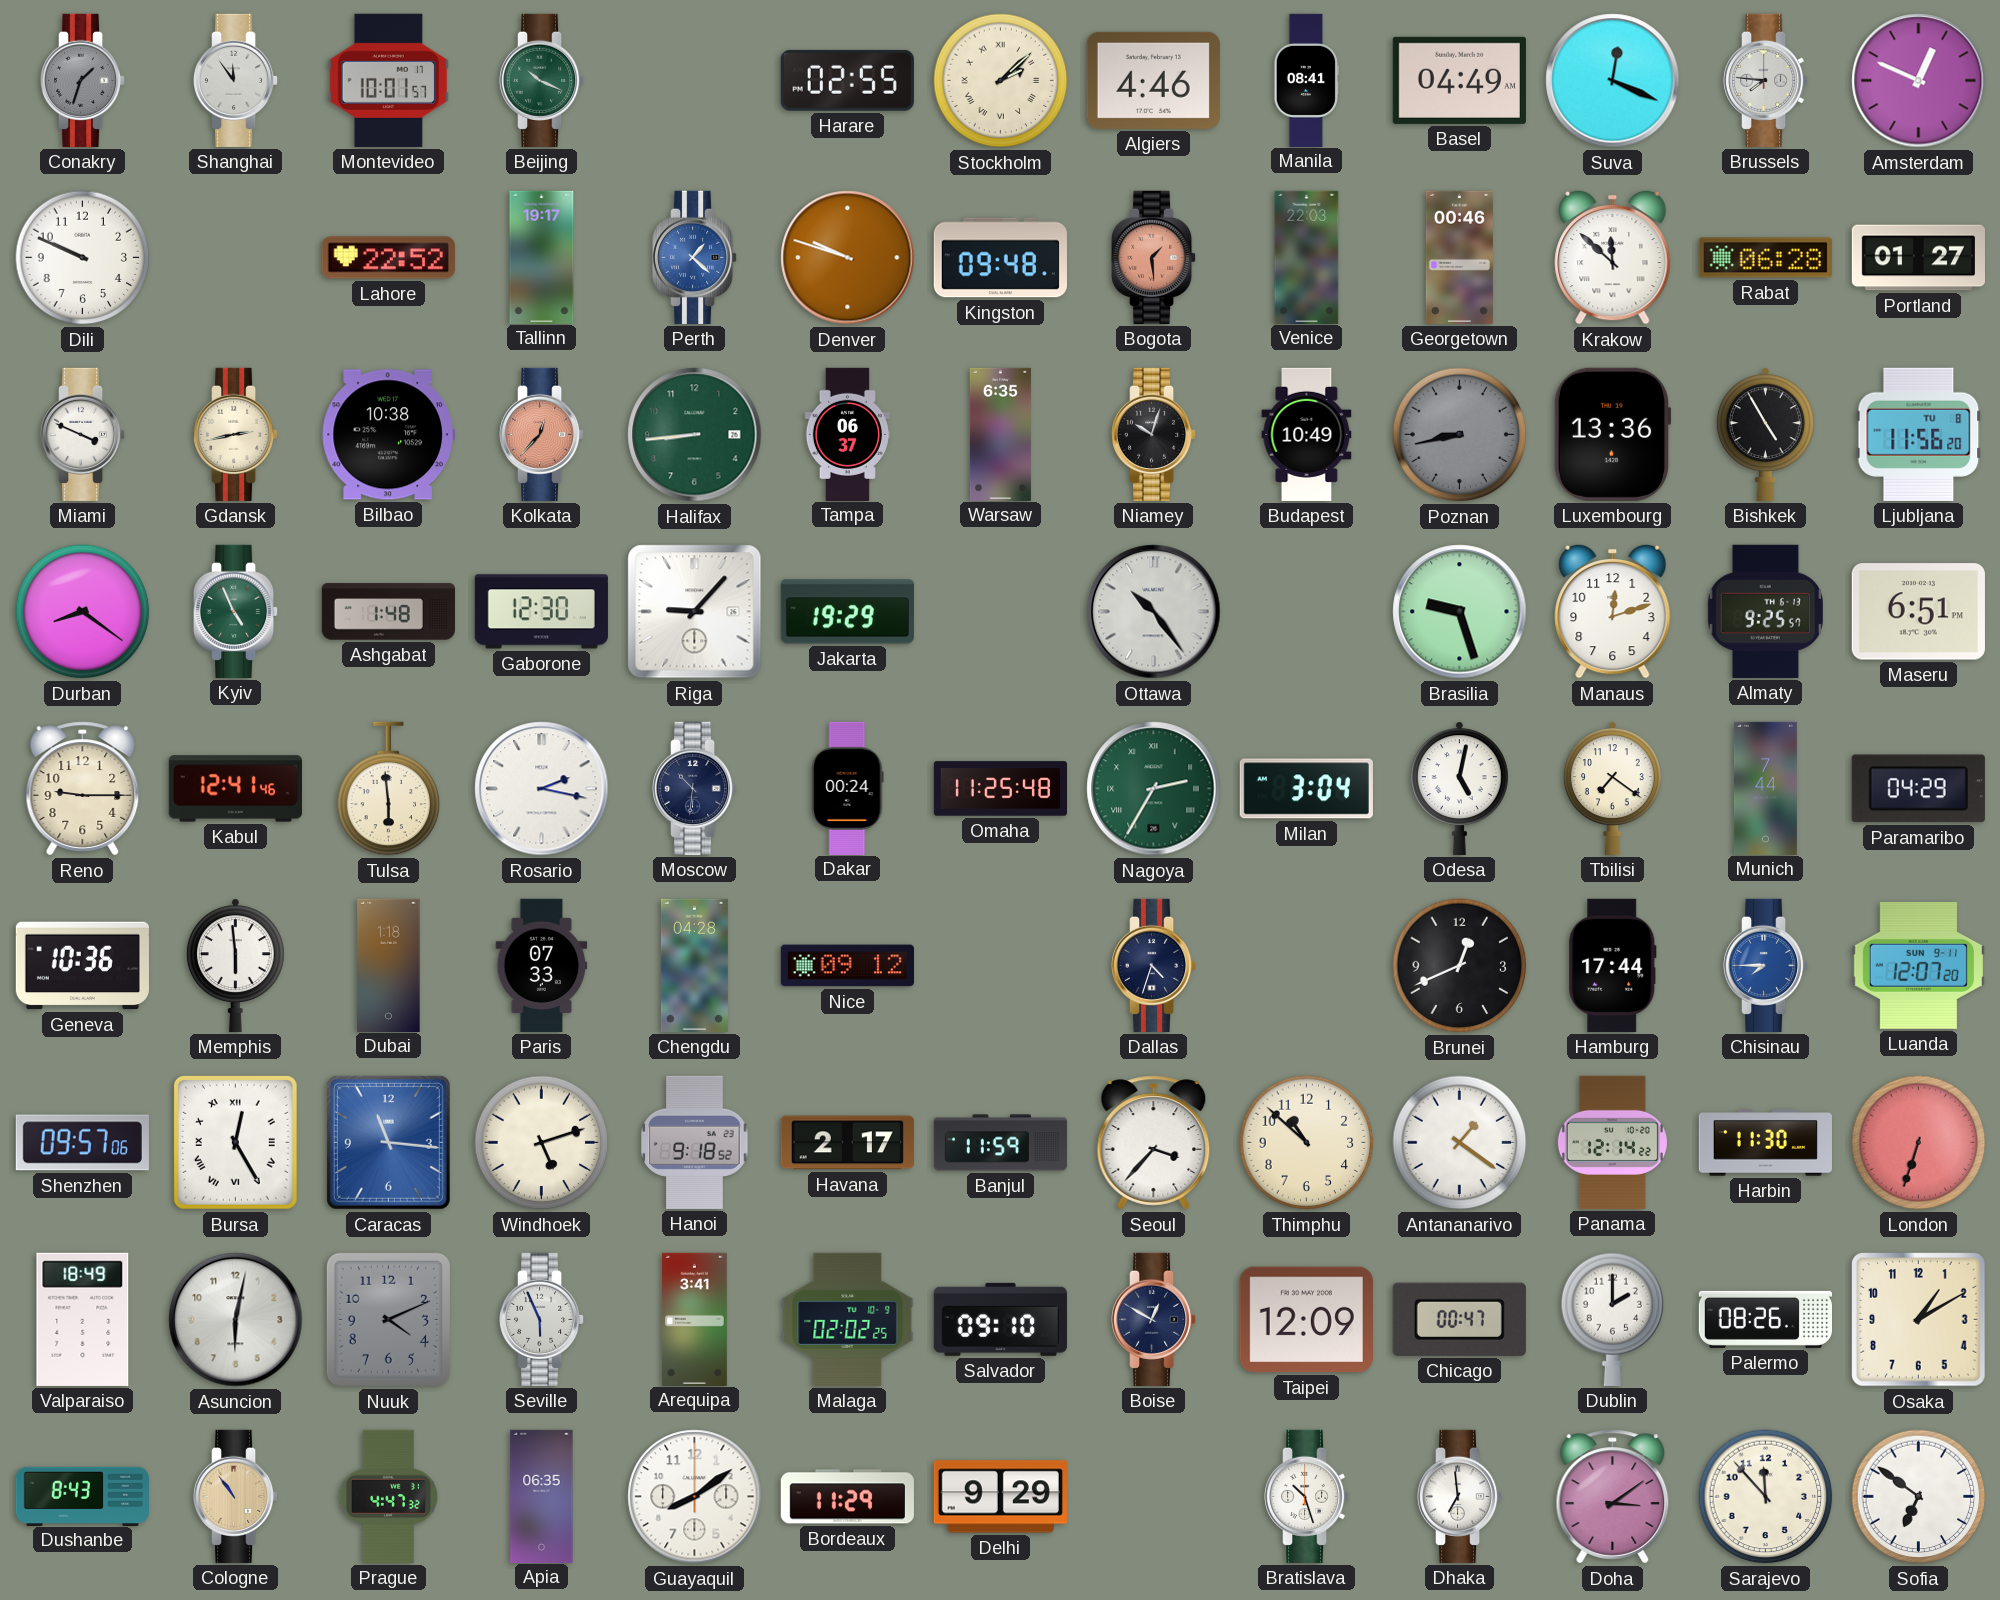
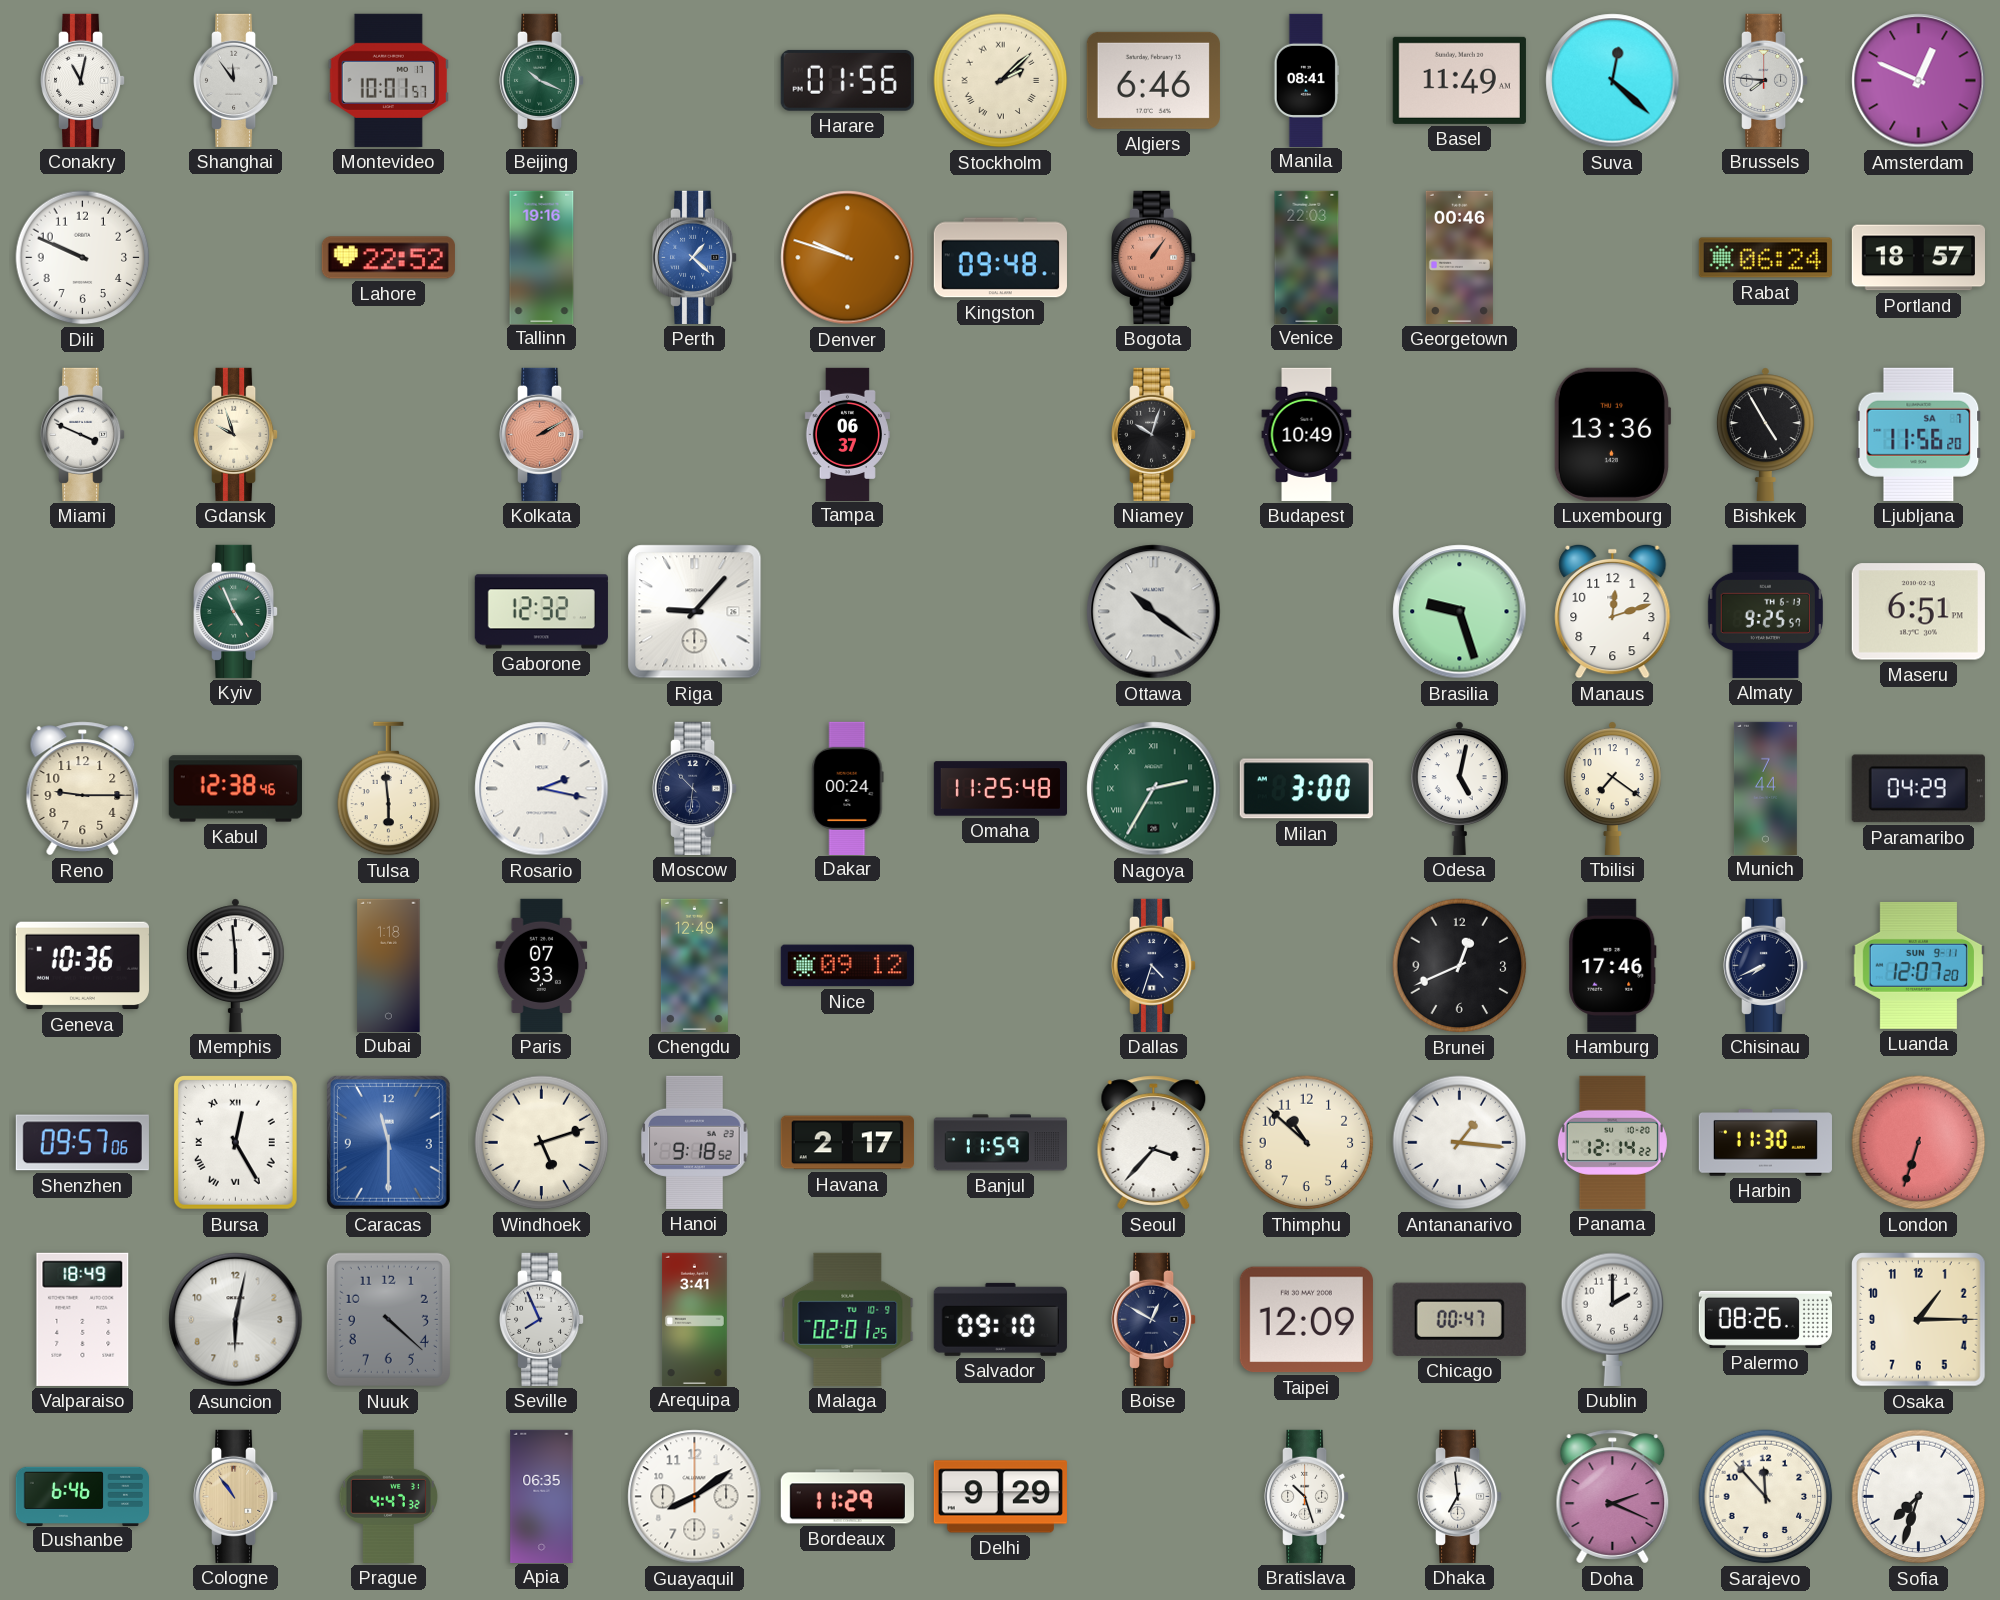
Conakry: 1:33 -> 11:02 (84, 80)
Conakry dial: grey -> white (84, 80)
Harare: 02:55 -> 01:56 (847, 80)
Algiers: 4:46 -> 6:46 (1153, 80)
Basel: 04:49 -> 11:49 (1459, 80)
Suva: 12:19 -> 12:22 (1613, 81)
Tallinn: 19:17 -> 19:16 (542, 257)
Bogota: 1:29 -> 1:06 (1155, 257)
Krakow: 11:52 -> none (1613, 257)
Rabat: 06:28 -> 06:24 (1765, 258)
Portland: 01:27 -> 18:57 (1918, 258)
Gdansk: 2:43 -> 9:57 (237, 434)
Bilbao: 10:38 -> none (388, 435)
Kolkata: 12:37 -> 2:10 (543, 434)
Halifax: 8:44 -> none (695, 435)
Warsaw: 6:35 -> none (1000, 434)
Poznan: 8:43 -> none (1460, 435)
Ljubljana date: TU 8 -> SA 7 (1919, 434)
Durban: 8:21 -> none (83, 612)
Ashgabat: 1:48 -> none (388, 612)
Gaborone: 12:30 -> 12:32 (541, 612)
Jakarta: 19:29 -> none (847, 612)
Ottawa: 10:24 -> 10:21 (1154, 612)
Kabul: 12:41 -> 12:38 (235, 789)
Milan: 3:04 -> 3:00 (1306, 789)
Chengdu: 04:28 -> 12:49 (694, 965)
Hamburg: 17:44 -> 17:46 (1613, 965)
Chisinau: 7:45 -> 7:41 (1767, 965)
Chisinau dial: blue -> navy (1767, 965)
Caracas: 11:16 -> 11:30 (388, 1142)
Antananarivo: 1:21 -> 1:16 (1460, 1143)
Nuuk: 4:11 -> 4:22 (388, 1319)
Seville: 5:56 -> 7:56 (543, 1319)
Malaga: 02:02 -> 02:01 (848, 1319)
Osaka: 1:10 -> 1:15 (1919, 1320)
Dushanbe: 8:43 -> 6:46 (82, 1496)
Doha: 3:09 -> 2:19 (1613, 1497)
Sofia: 6:51 -> 7:33 (1919, 1497)
